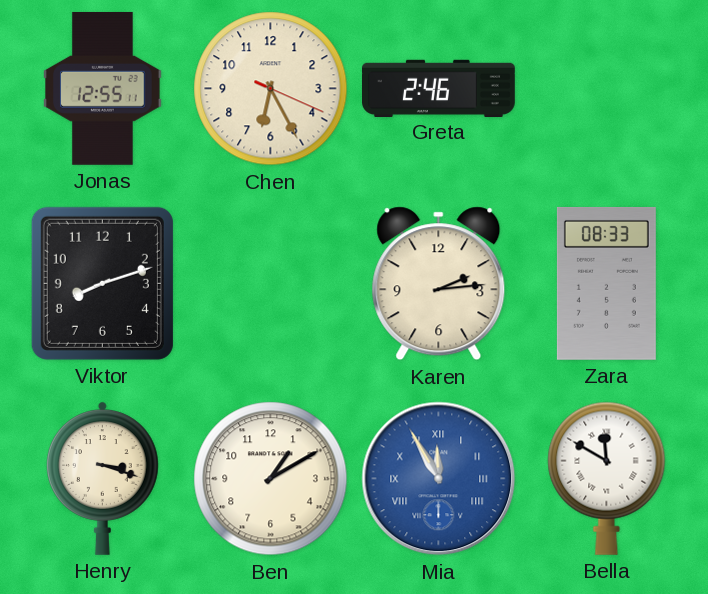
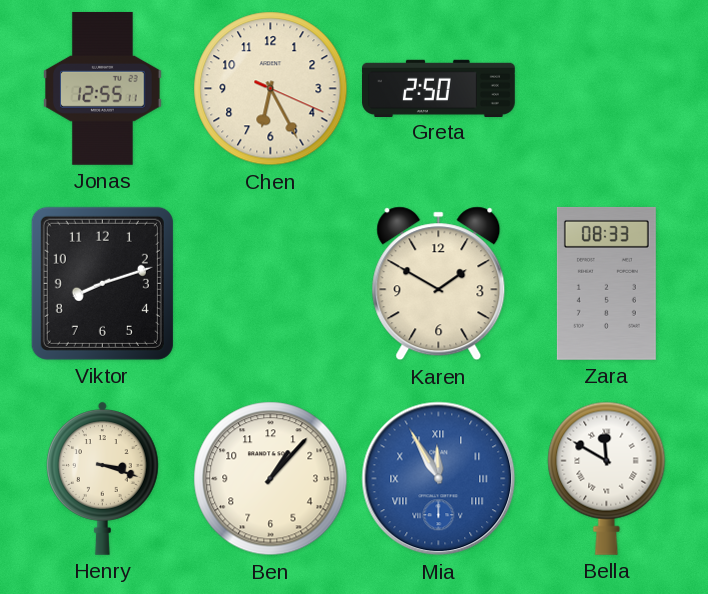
Greta: 2:46 -> 2:50 (439, 88)
Karen: 2:14 -> 1:50 (439, 284)
Ben: 1:10 -> 1:07 (271, 479)
